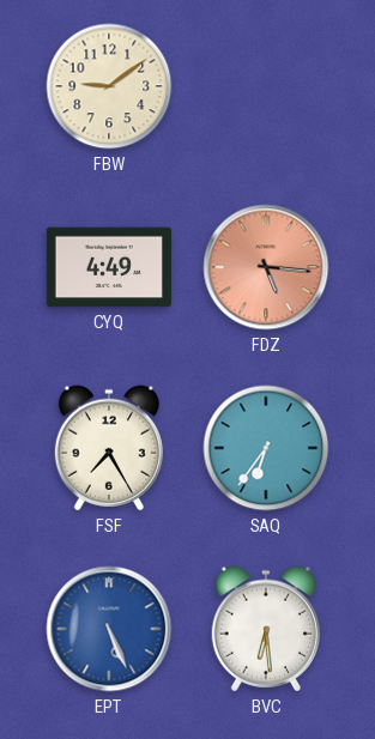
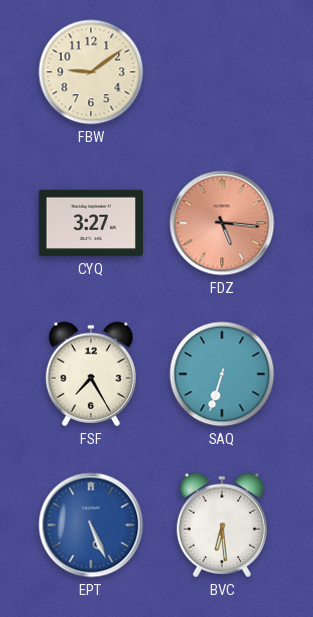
CYQ: 4:49 -> 3:27 (91, 223)
SAQ: 6:36 -> 6:33 (222, 374)
